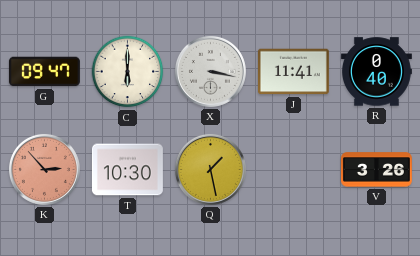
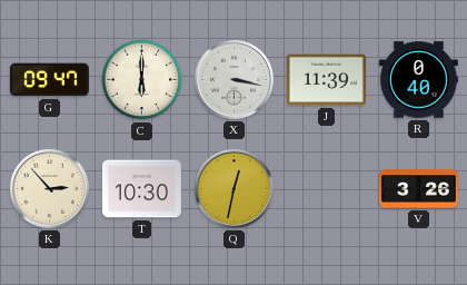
J: 11:41 -> 11:39 (326, 80)
K dial: salmon -> cream (49, 188)
Q: 1:28 -> 12:32 (233, 188)
